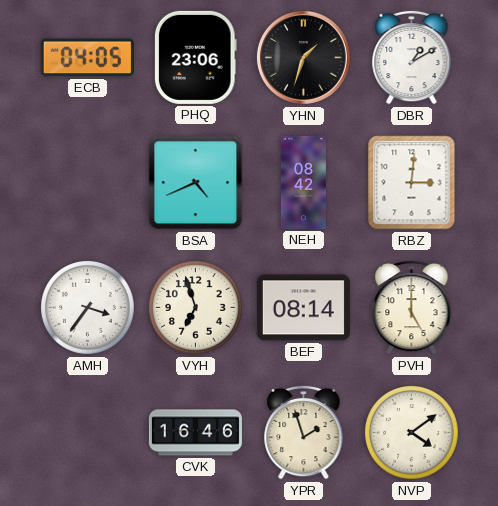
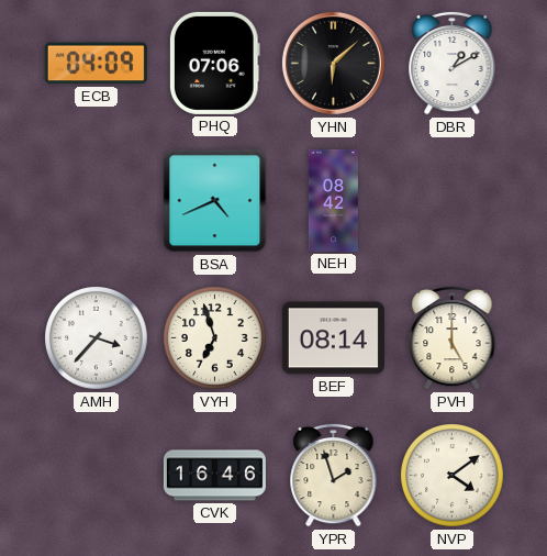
ECB: 04:05 -> 04:09 (96, 64)
PHQ: 23:06 -> 07:06 (214, 63)
YHN: 1:33 -> 6:08 (333, 63)
RBZ: 3:01 -> none (412, 183)
AMH: 3:36 -> 3:37 (97, 338)
